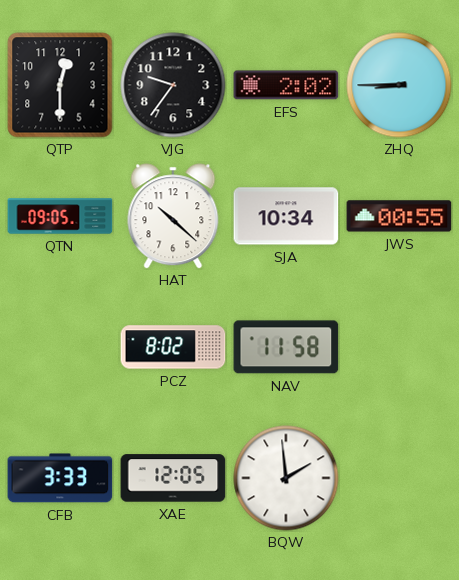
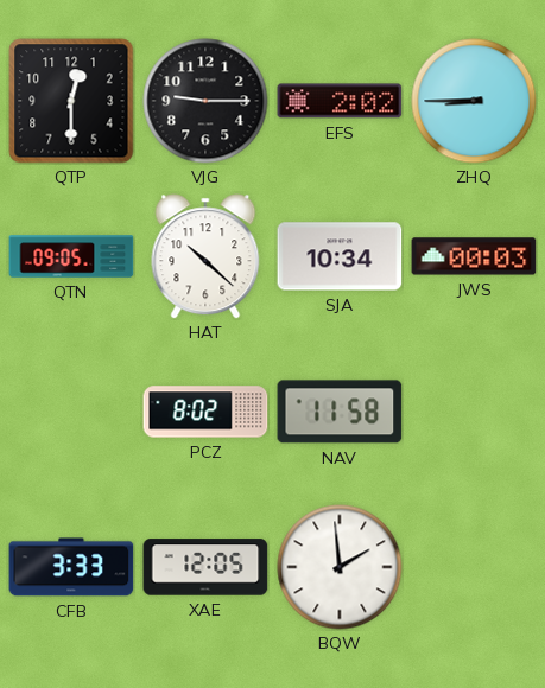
VJG: 9:36 -> 9:15 (205, 101)
JWS: 00:55 -> 00:03 (474, 256)
